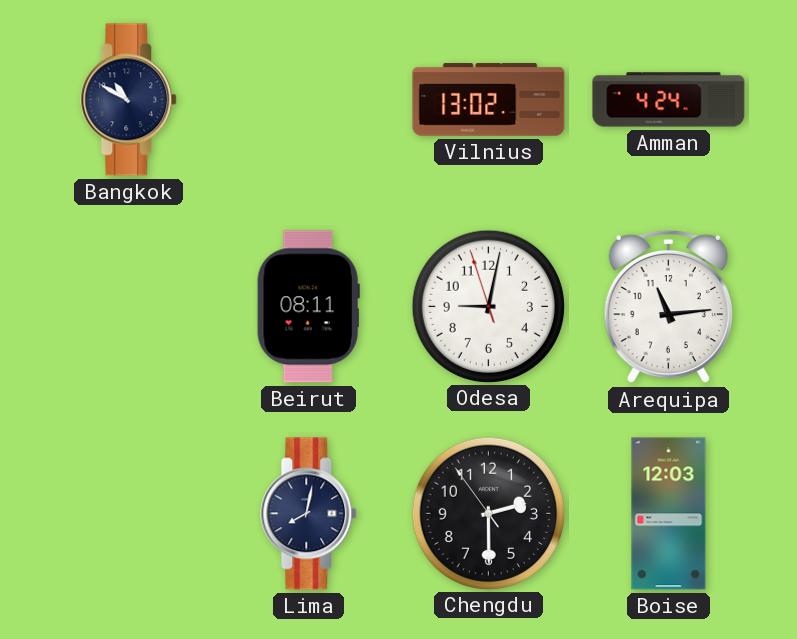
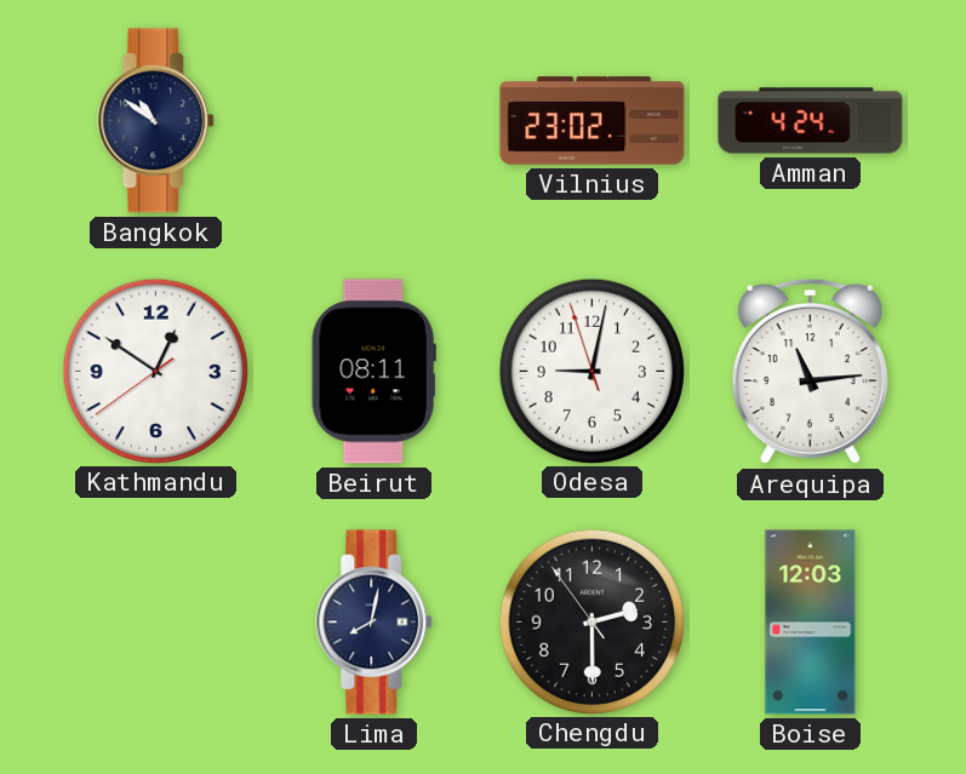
Bangkok: 10:50 -> 10:51 (156, 121)
Vilnius: 13:02 -> 23:02 (593, 121)
Kathmandu: none -> 12:50 (155, 371)
